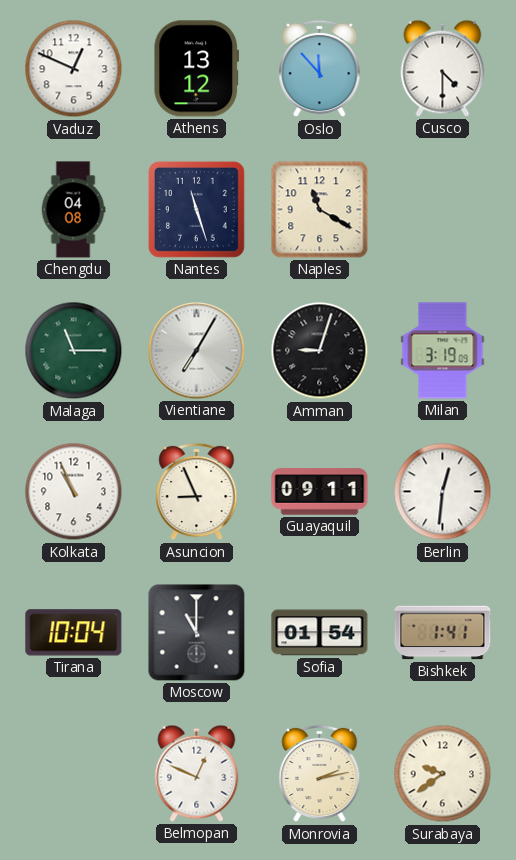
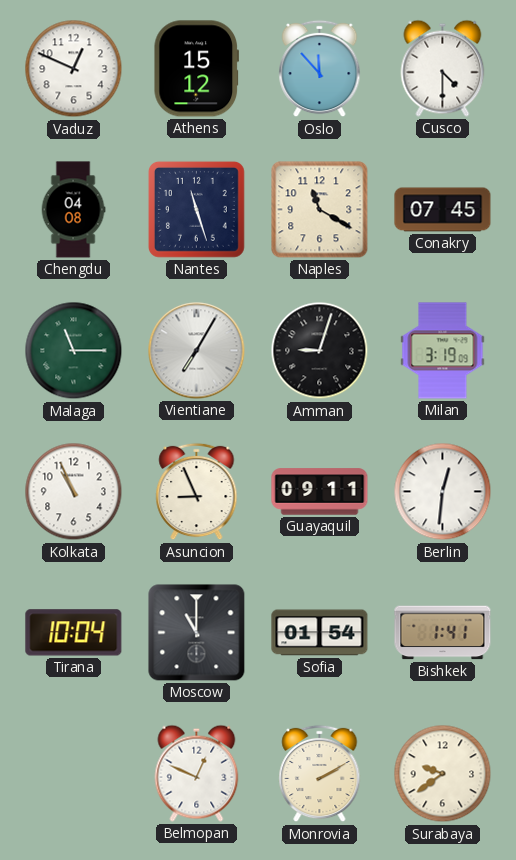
Athens: 13:12 -> 15:12 (196, 69)
Conakry: none -> 07:45 (443, 210)
Monrovia: 2:13 -> 2:10 (320, 774)
